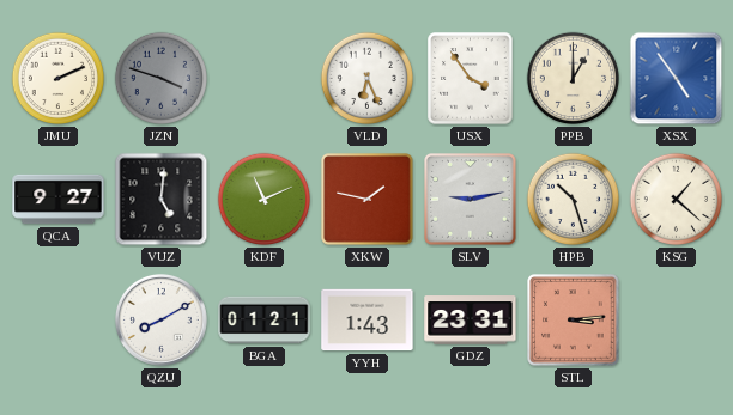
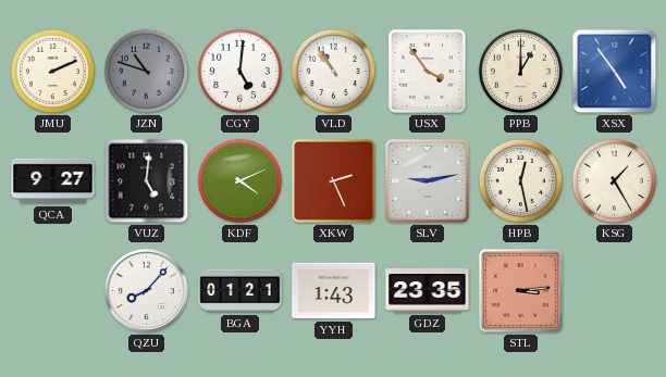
JZN: 3:48 -> 10:48 (147, 72)
CGY: none -> 5:01 (240, 72)
VLD: 6:26 -> 10:54 (334, 72)
KDF: 11:11 -> 4:11 (240, 181)
XKW: 1:47 -> 2:26 (334, 181)
HPB: 10:27 -> 12:28 (521, 181)
KSG: 1:22 -> 1:25 (615, 181)
QZU: 8:10 -> 8:07 (146, 290)
GDZ: 23:31 -> 23:35 (428, 291)
